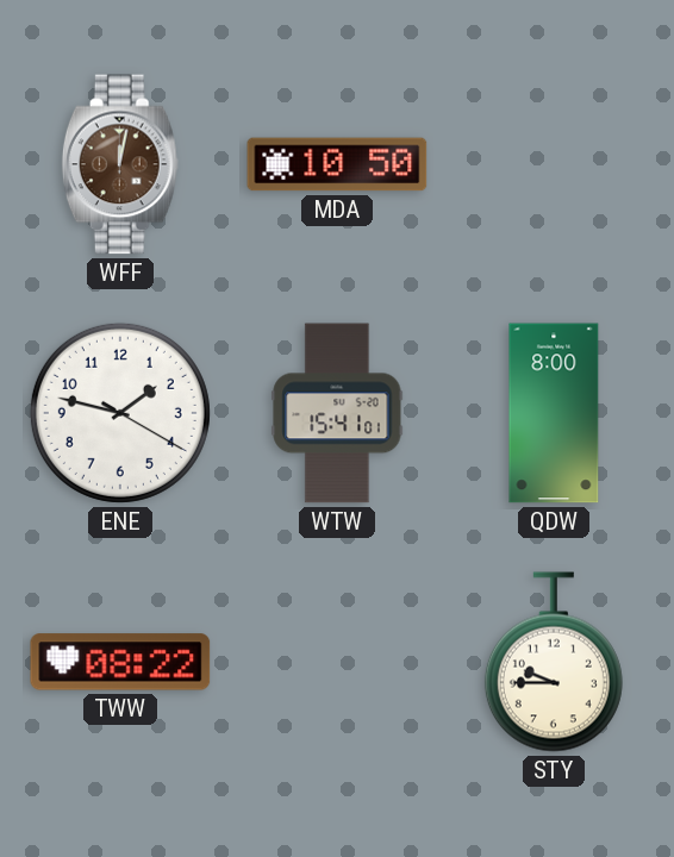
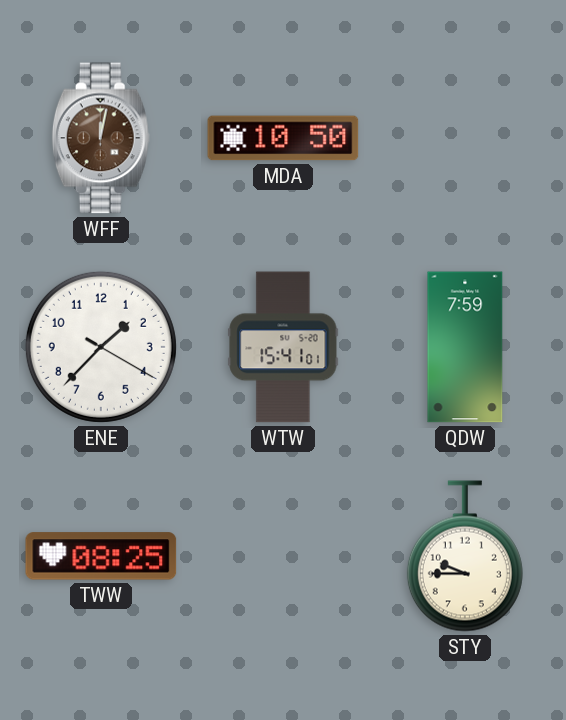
ENE: 1:47 -> 1:37 (101, 347)
QDW: 8:00 -> 7:59 (465, 347)
TWW: 08:22 -> 08:25 (101, 556)
